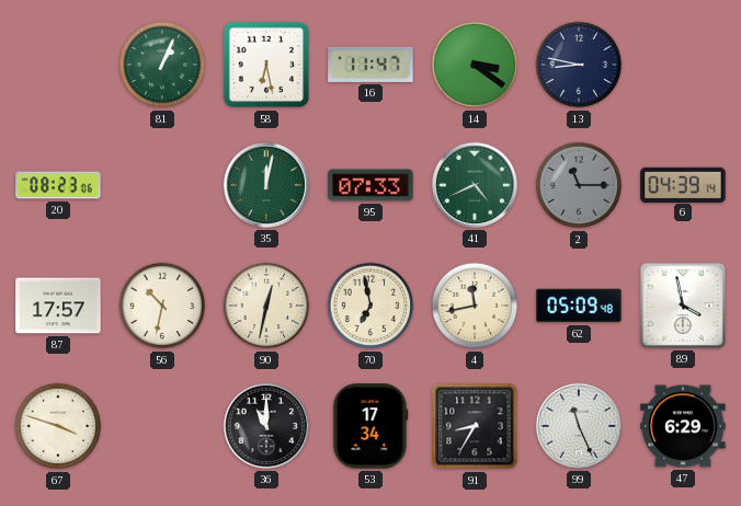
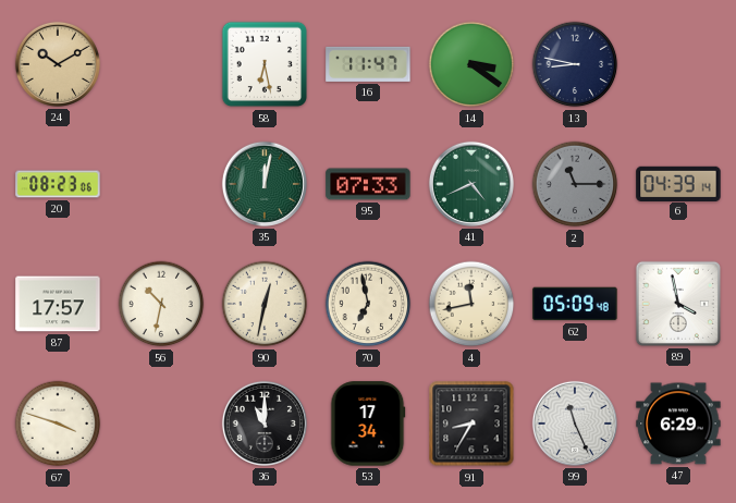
24: none -> 10:10 (58, 64)
81: 1:04 -> none (162, 65)
